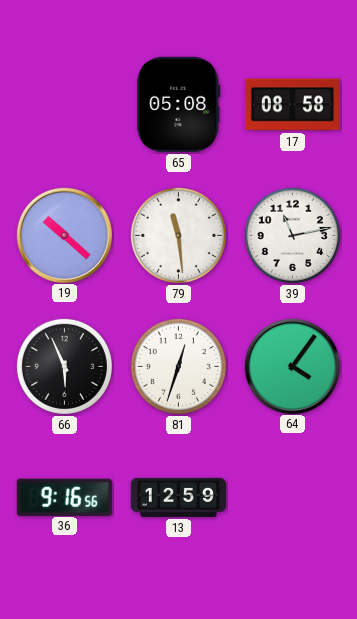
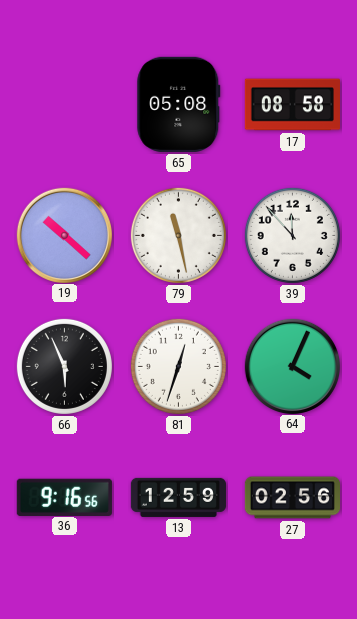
79: 11:29 -> 11:28 (178, 235)
39: 11:13 -> 11:53 (292, 235)
64: 4:06 -> 4:04 (292, 366)
27: none -> 02:56 (292, 498)
